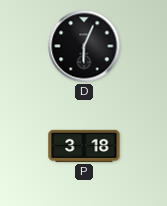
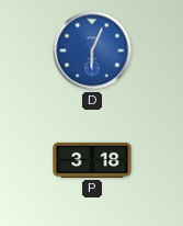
D dial: black -> blue (92, 50)
